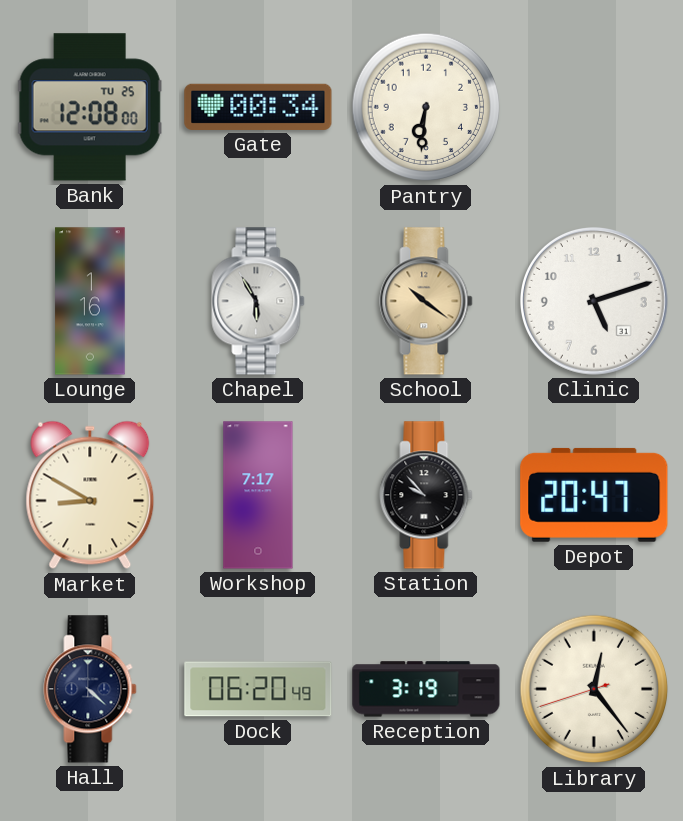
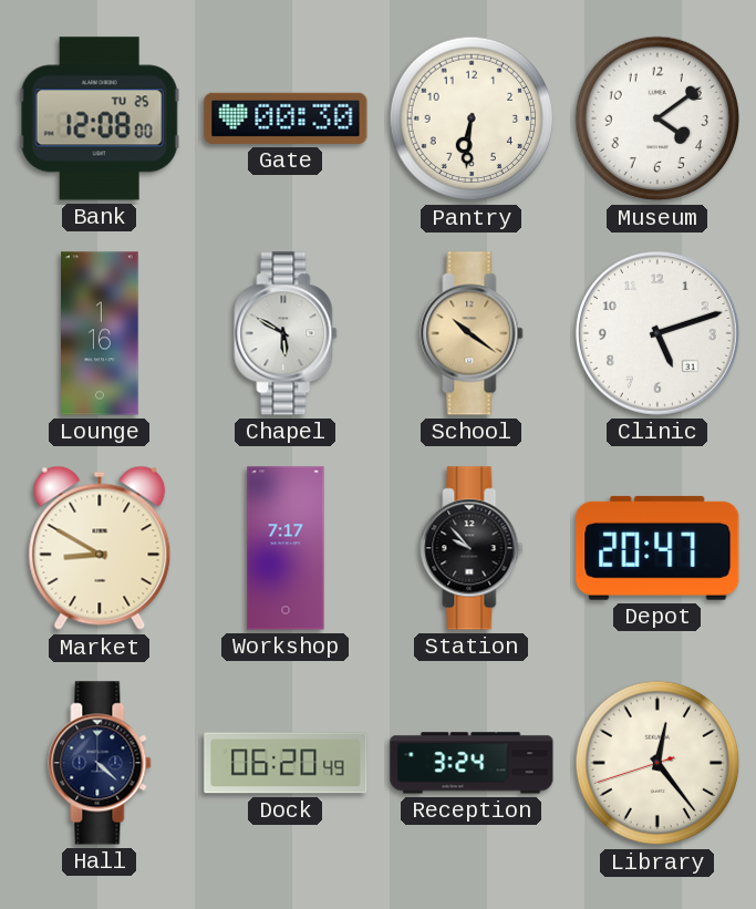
Gate: 00:34 -> 00:30 (286, 118)
Museum: none -> 4:09 (657, 118)
Chapel: 5:55 -> 5:50 (286, 333)
Reception: 3:19 -> 3:24 (472, 763)
